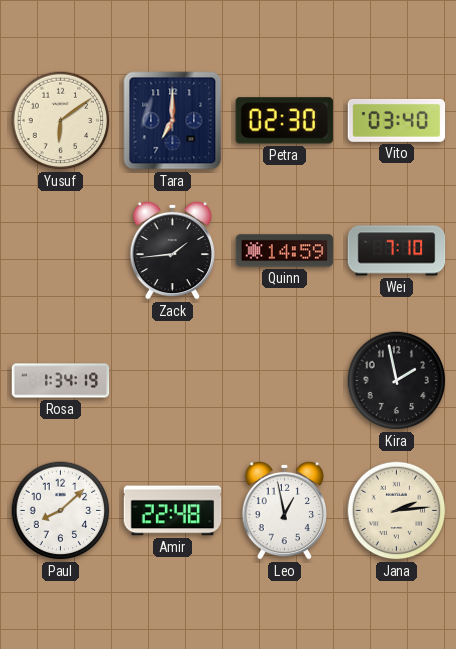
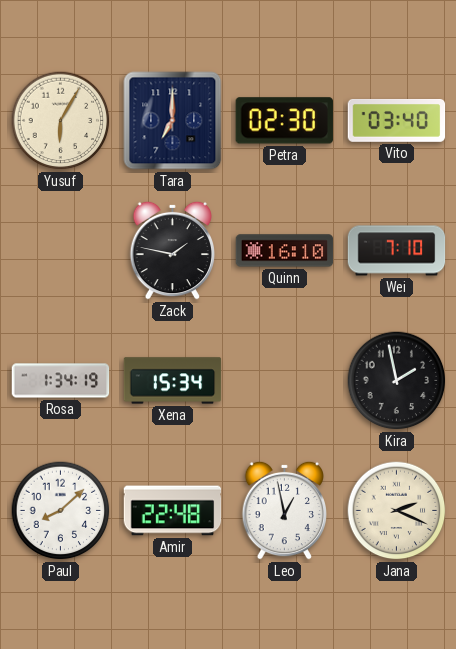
Yusuf: 6:09 -> 6:05 (61, 121)
Zack: 1:44 -> 1:47 (173, 250)
Quinn: 14:59 -> 16:10 (285, 251)
Xena: none -> 15:34 (173, 381)
Jana: 2:14 -> 2:19 (397, 511)
